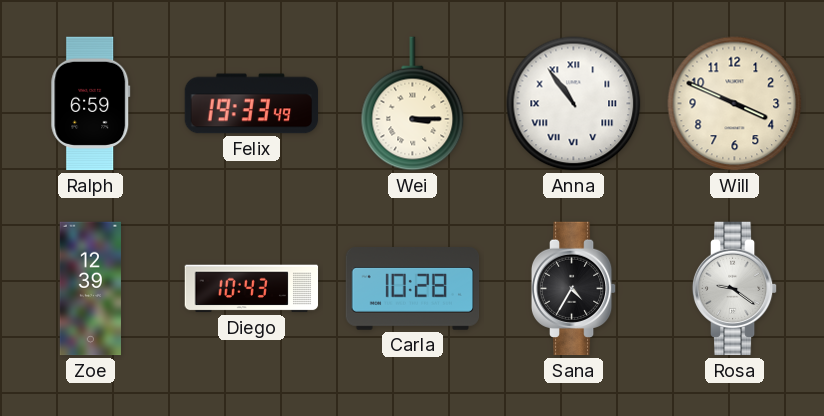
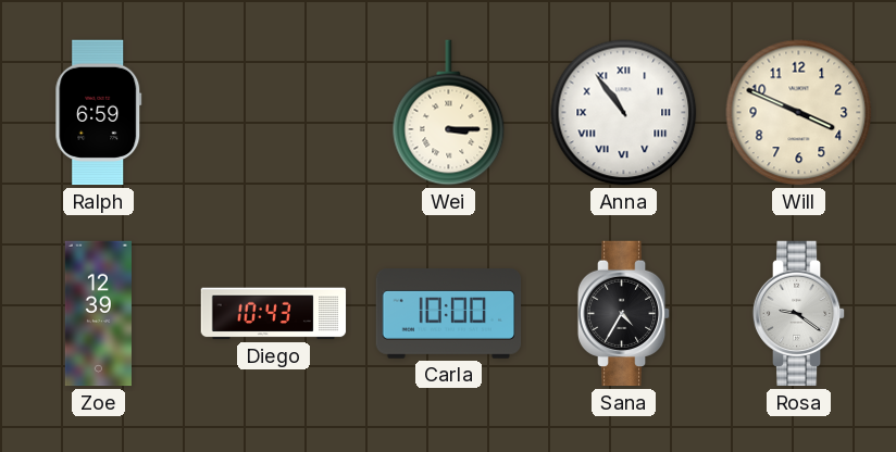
Felix: 19:33 -> none (252, 104)
Carla: 10:28 -> 10:00 (449, 314)
